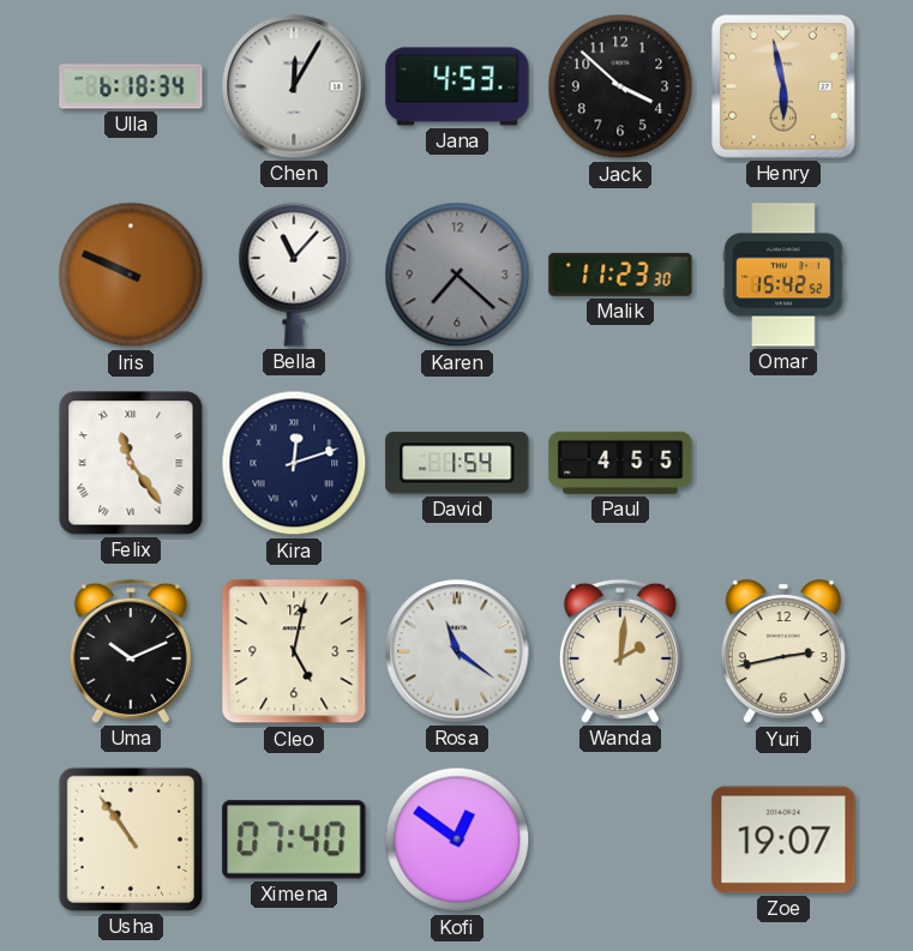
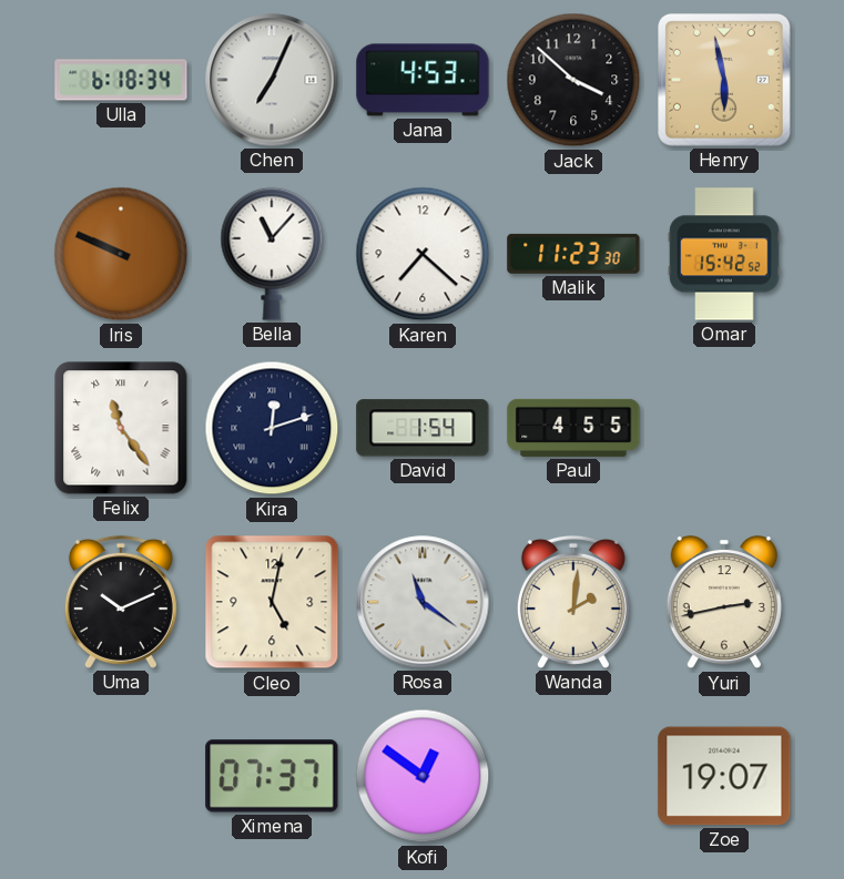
Chen: 12:05 -> 7:04 (272, 80)
Karen dial: grey -> white (423, 254)
Usha: 10:54 -> none (131, 839)
Ximena: 07:40 -> 07:37 (272, 776)
